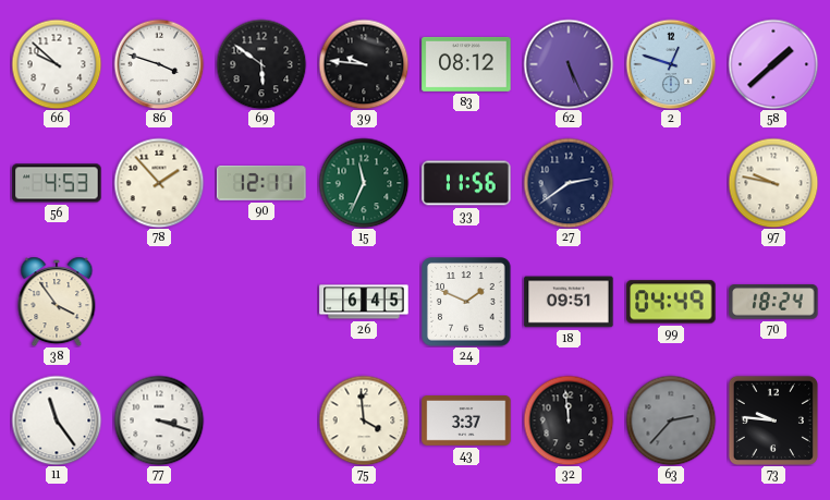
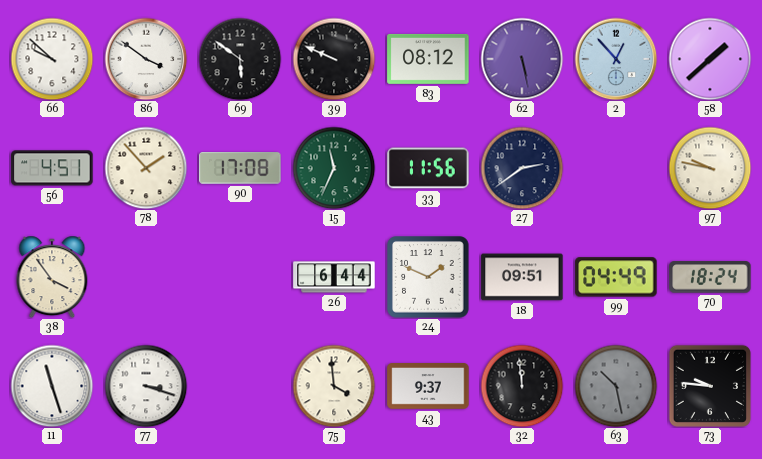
86: 3:48 -> 3:51 (146, 59)
39: 9:46 -> 9:49 (334, 59)
62: 5:26 -> 5:28 (522, 59)
2: 12:48 -> 12:53 (616, 59)
56: 4:53 -> 4:51 (52, 168)
90: 12:11 -> 17:08 (240, 169)
26: 6:45 -> 6:44 (334, 277)
11: 11:24 -> 11:27 (52, 386)
43: 3:37 -> 9:37 (428, 387)
63: 2:37 -> 10:28 (616, 386)
